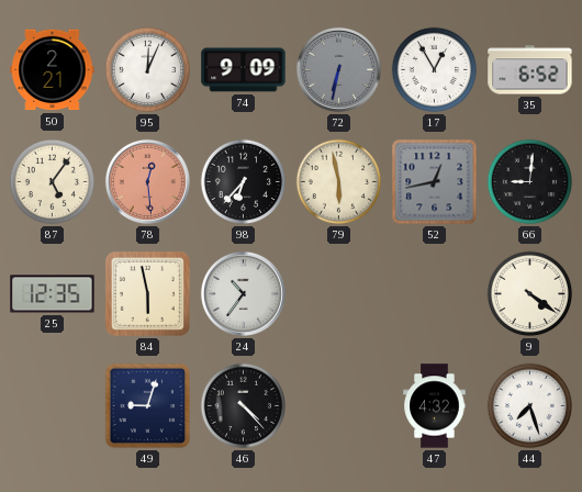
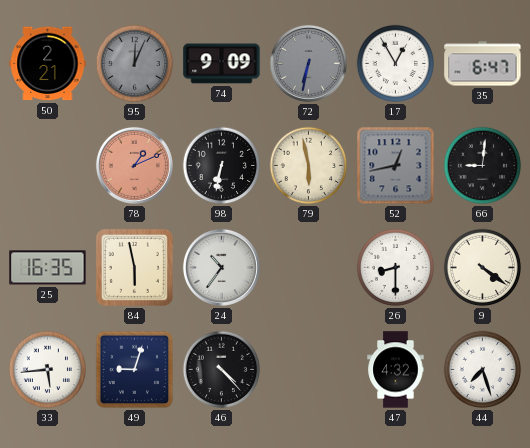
95 dial: white -> grey (135, 64)
35: 6:52 -> 6:47 (483, 64)
87: 5:06 -> none (53, 182)
78: 12:29 -> 1:11 (134, 165)
98: 6:37 -> 6:32 (222, 166)
25: 12:35 -> 16:35 (48, 268)
26: none -> 8:30 (396, 268)
33: none -> 5:44 (48, 370)
